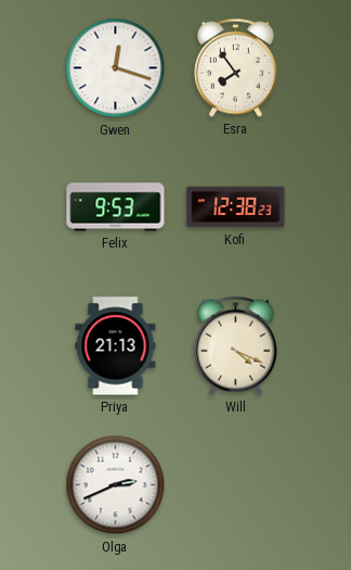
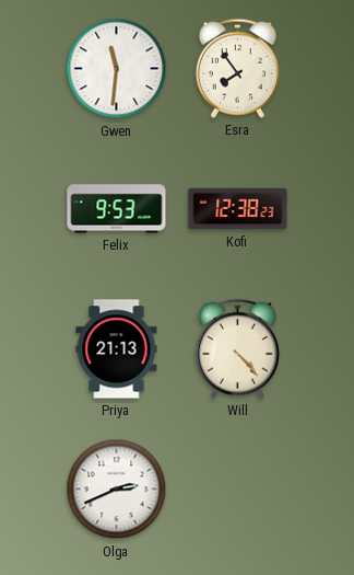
Gwen: 12:18 -> 11:31 (117, 69)
Will: 4:19 -> 4:23 (237, 348)
